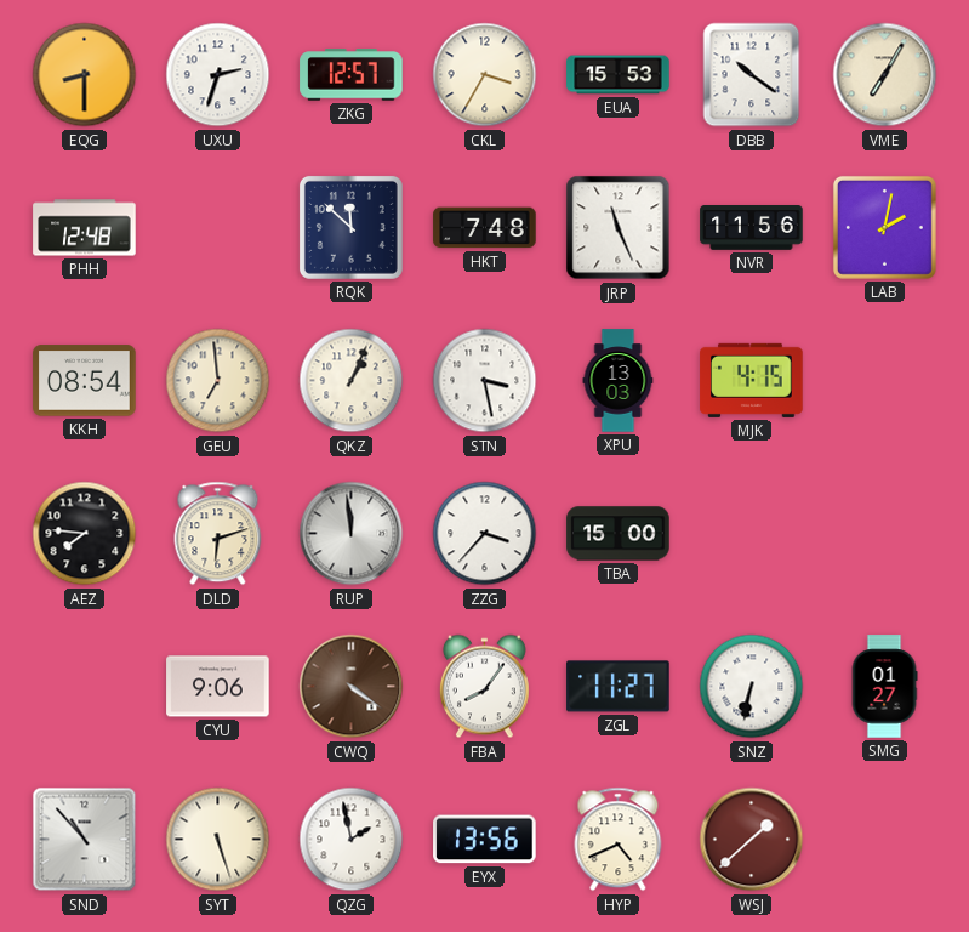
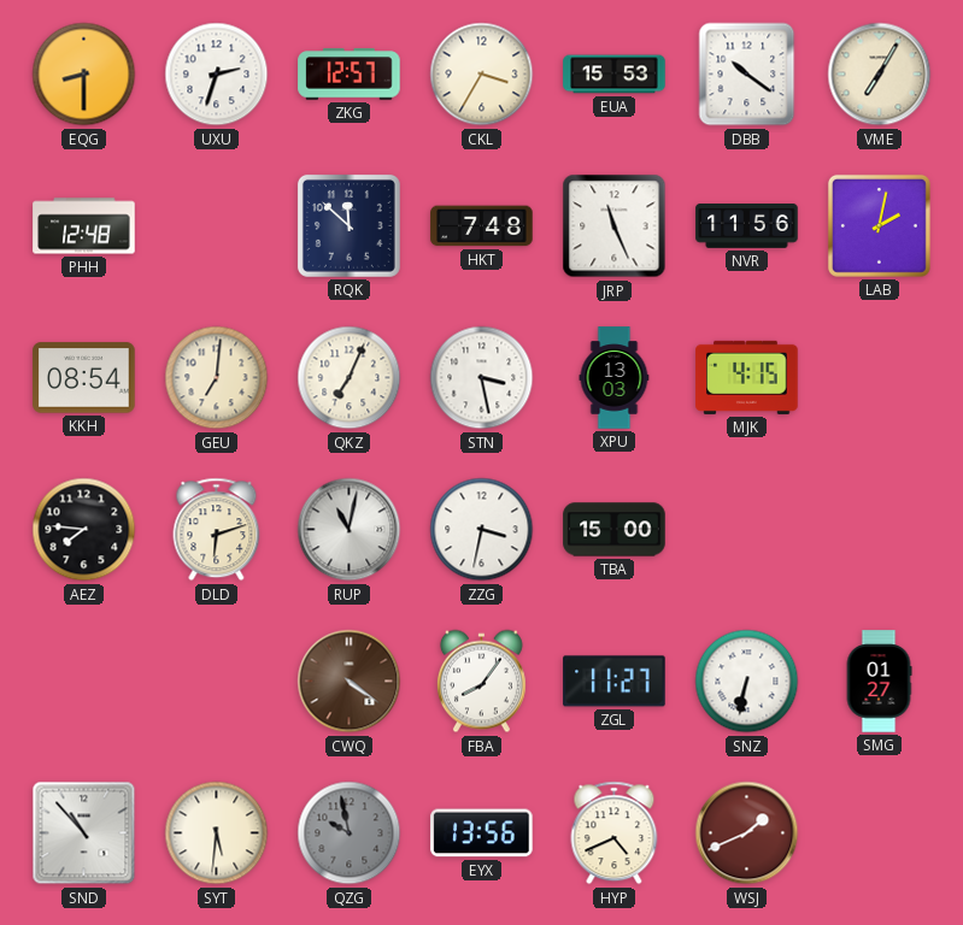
GEU: 6:59 -> 7:01 (217, 378)
QKZ: 1:04 -> 7:04 (350, 378)
RUP: 11:59 -> 11:02 (350, 530)
ZZG: 3:37 -> 3:32 (482, 530)
CYU: 9:06 -> none (218, 687)
SYT: 5:27 -> 5:31 (217, 833)
QZG: 1:58 -> 9:58 (350, 833)
QZG dial: white -> grey (350, 833)
WSJ: 1:38 -> 1:41 (747, 833)
